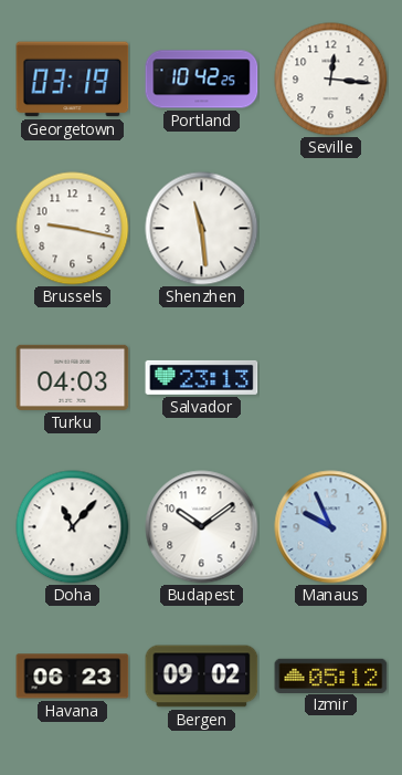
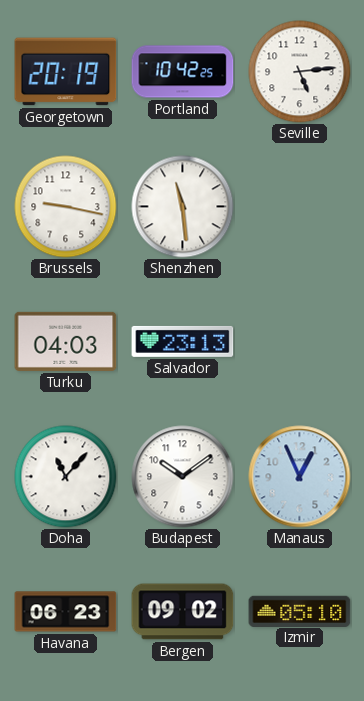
Georgetown: 03:19 -> 20:19 (66, 72)
Seville: 12:16 -> 5:14 (300, 72)
Manaus: 9:56 -> 12:56 (300, 477)
Izmir: 05:12 -> 05:10 (300, 611)
